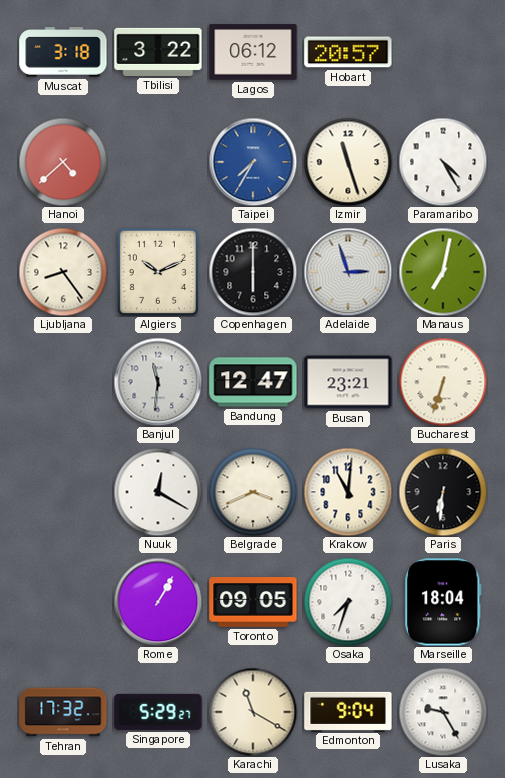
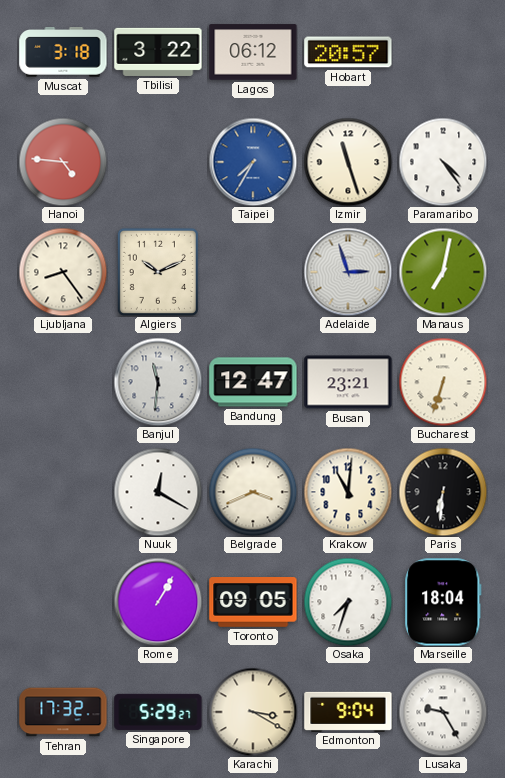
Hanoi: 4:38 -> 4:46 (63, 162)
Paramaribo: 4:25 -> 4:24 (443, 162)
Copenhagen: 6:00 -> none (253, 272)
Karachi: 11:20 -> 3:20 (253, 712)
